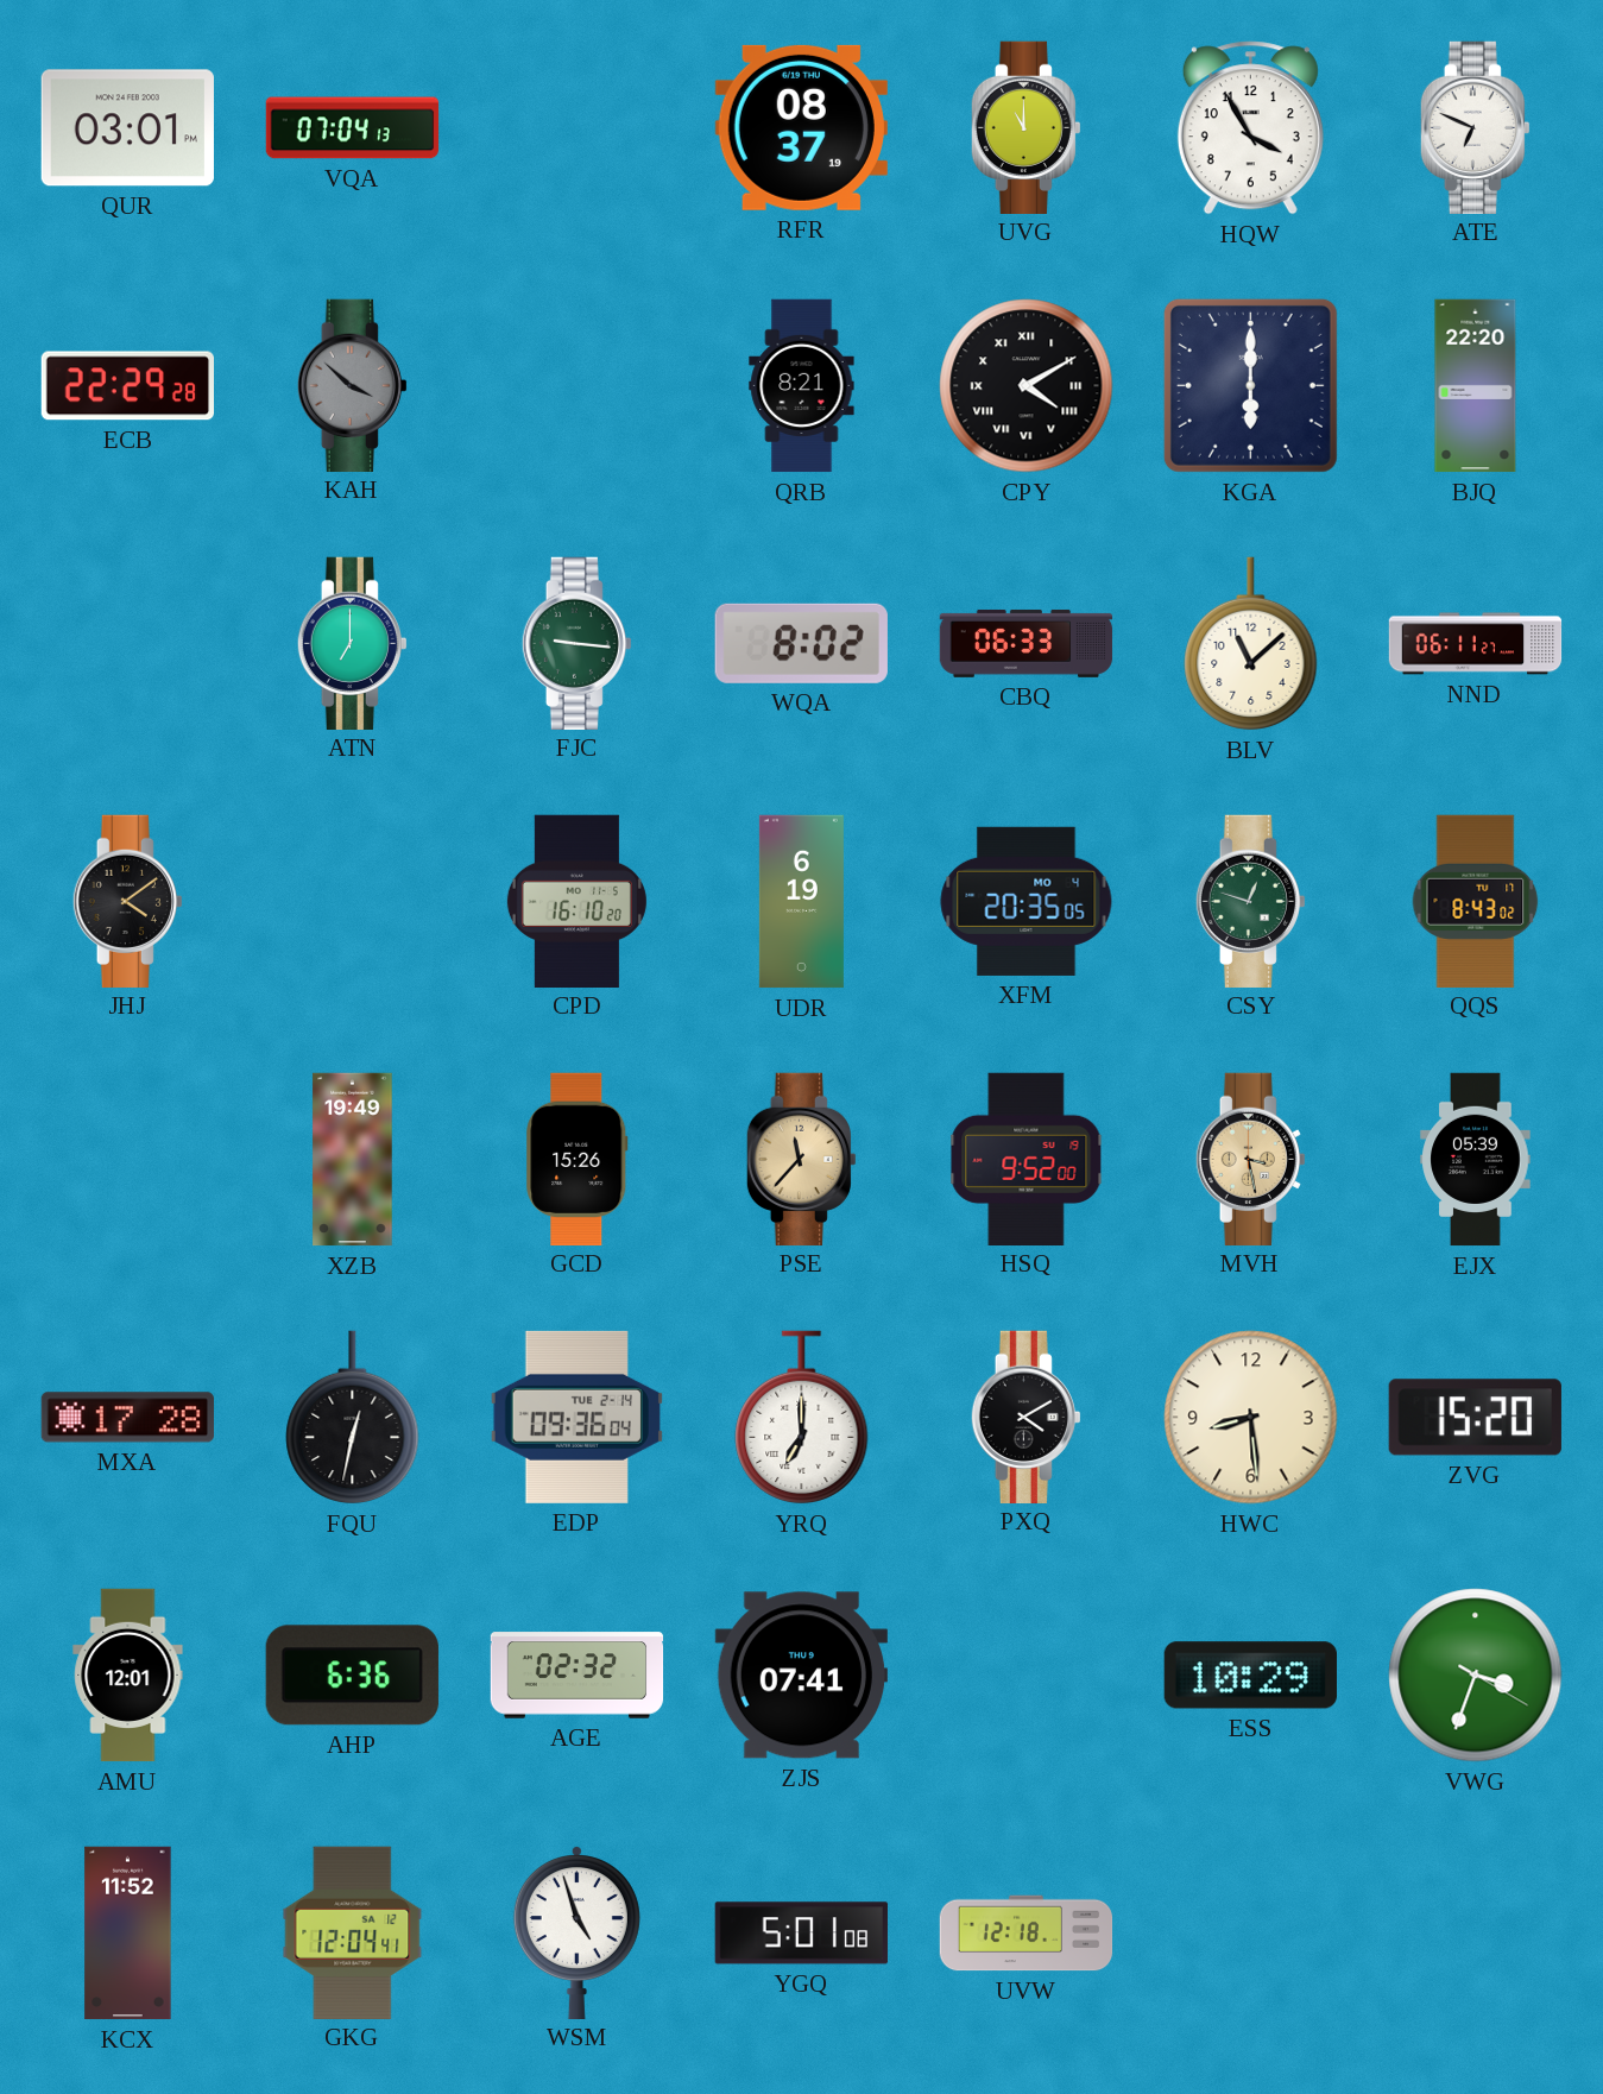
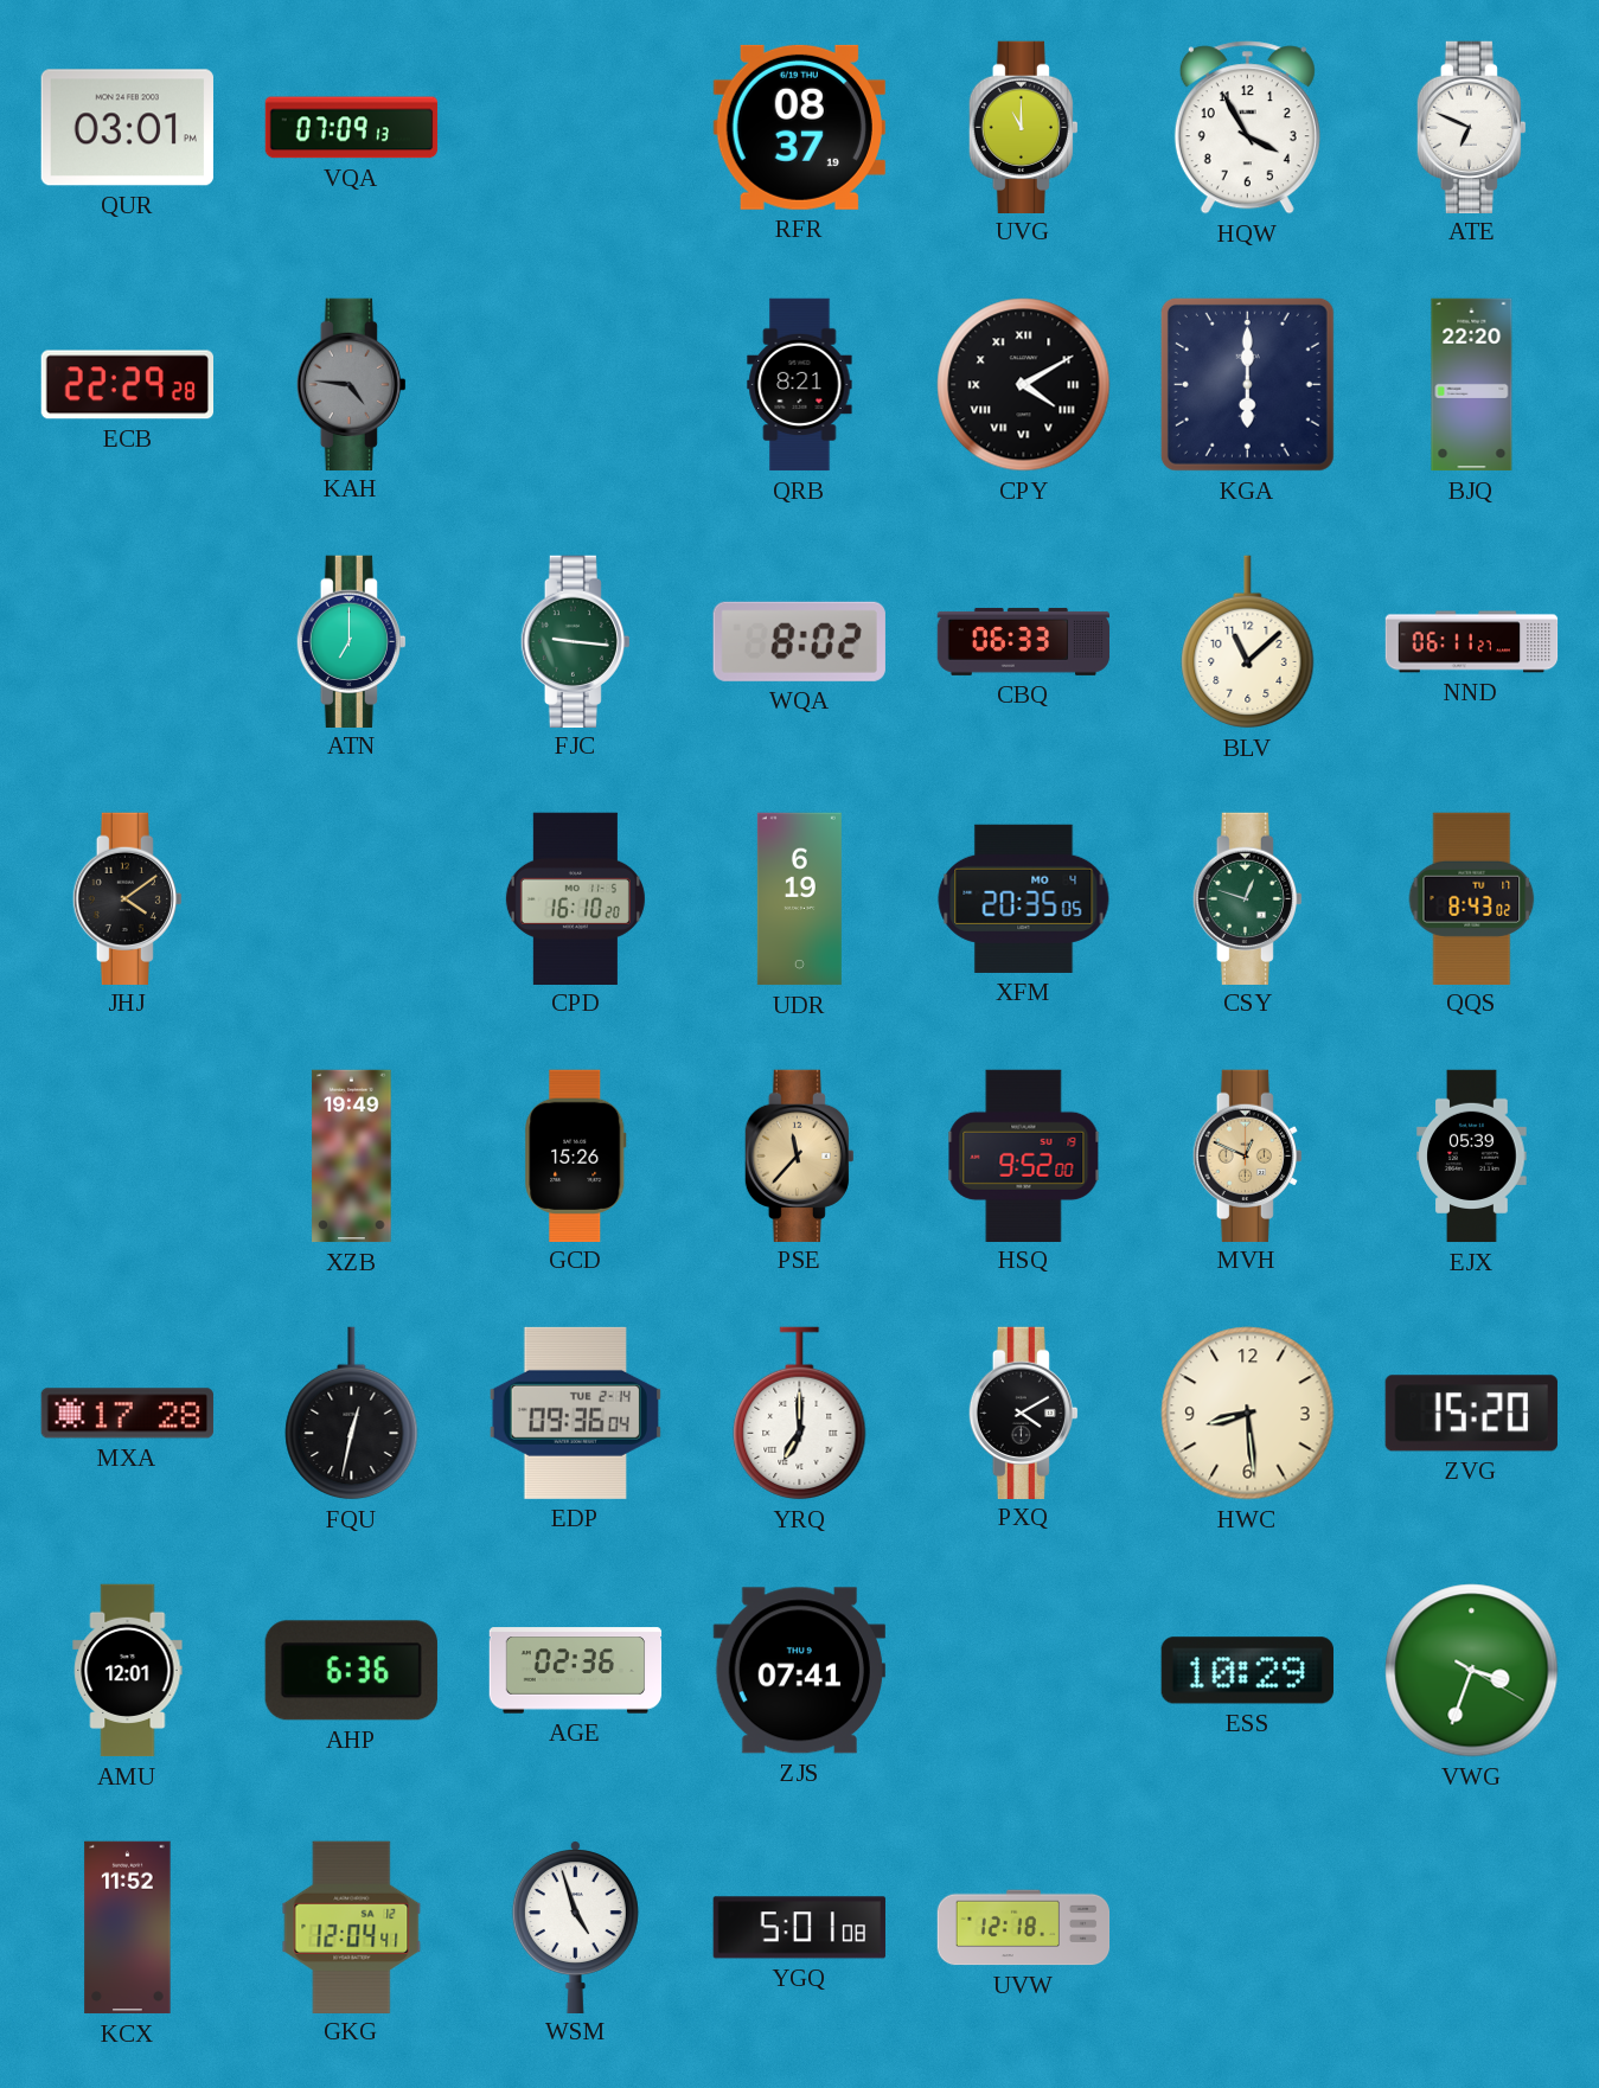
VQA: 07:04 -> 07:09 (352, 128)
KAH: 3:52 -> 4:46 (351, 384)
MVH: 3:28 -> 12:49 (1247, 1155)
AGE: 02:32 -> 02:36 (576, 1671)
